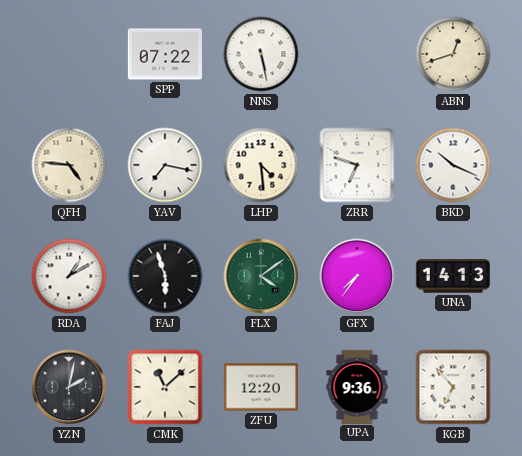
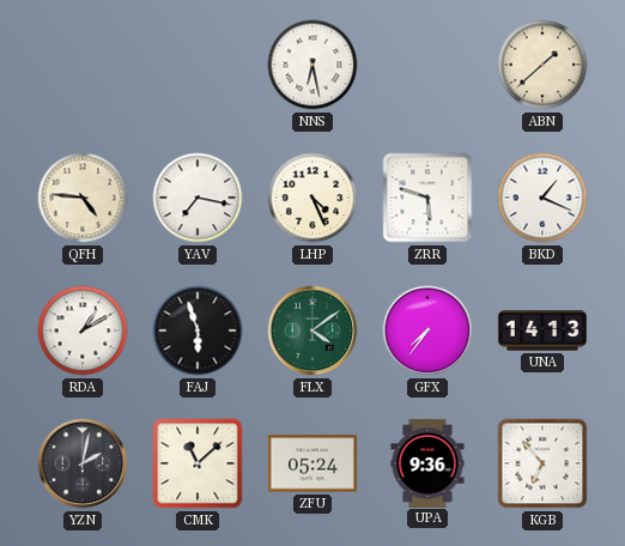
SPP: 07:22 -> none (165, 54)
NNS: 5:28 -> 6:28 (313, 65)
ABN: 12:42 -> 1:38 (542, 65)
LHP: 4:29 -> 4:26 (313, 198)
ZRR: 6:48 -> 5:48 (427, 198)
BKD: 10:19 -> 1:19 (542, 198)
ZFU: 12:20 -> 05:24 (313, 463)
